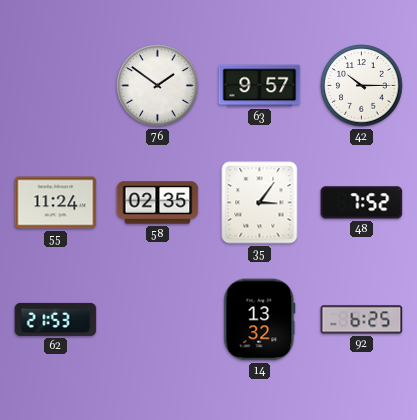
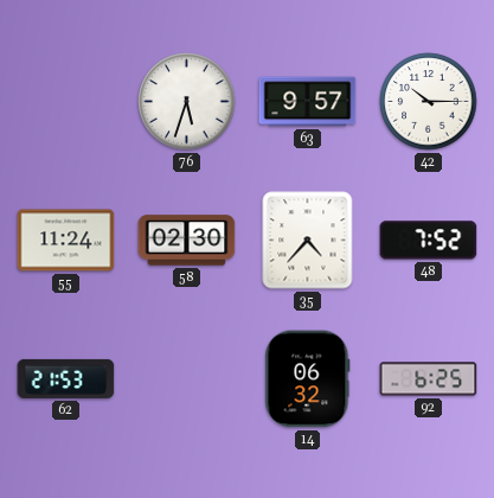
76: 1:51 -> 5:33 (187, 102)
58: 02:35 -> 02:30 (187, 241)
35: 3:06 -> 4:37 (308, 241)
14: 13:32 -> 06:32 (308, 379)
